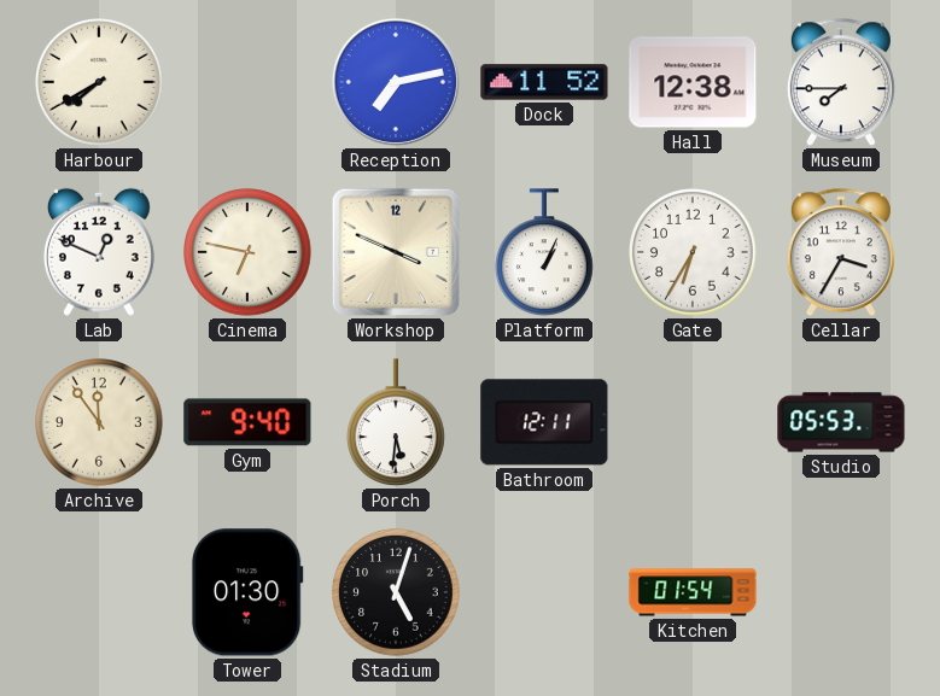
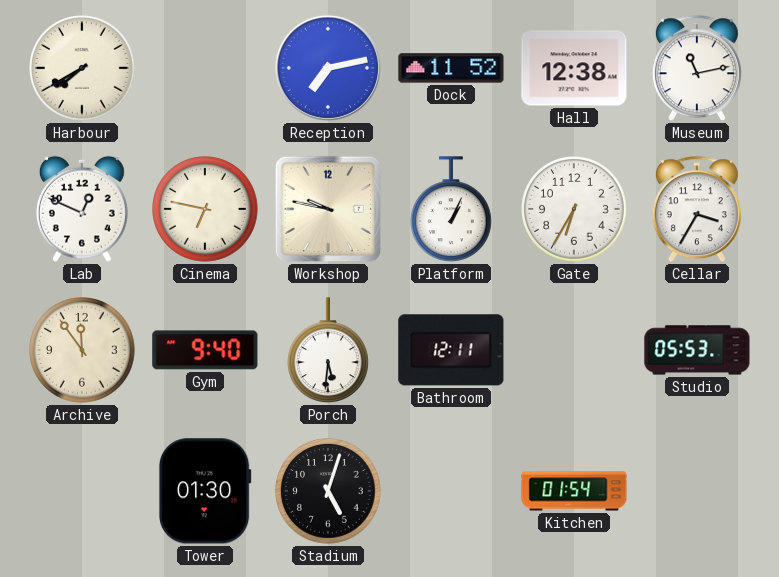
Museum: 7:45 -> 11:13 (697, 69)
Workshop: 3:49 -> 9:47 (328, 209)
